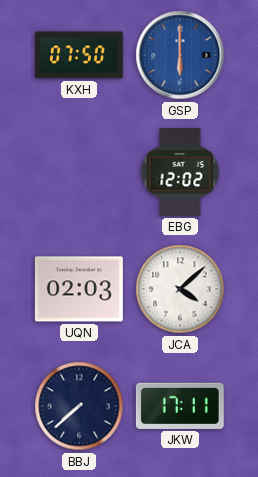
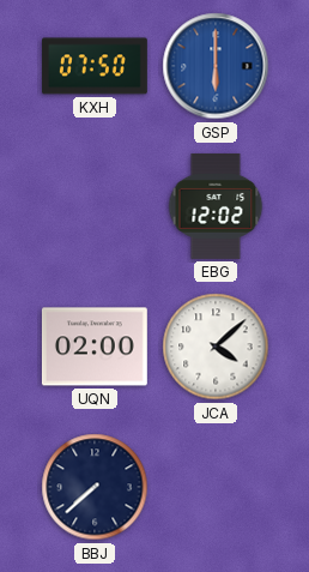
UQN: 02:03 -> 02:00 (95, 347)
JKW: 17:11 -> none (180, 406)
